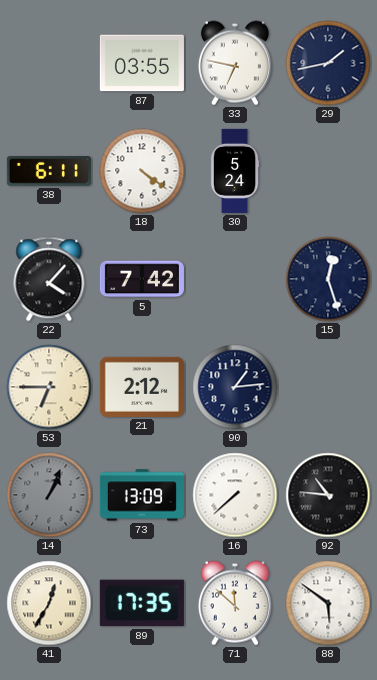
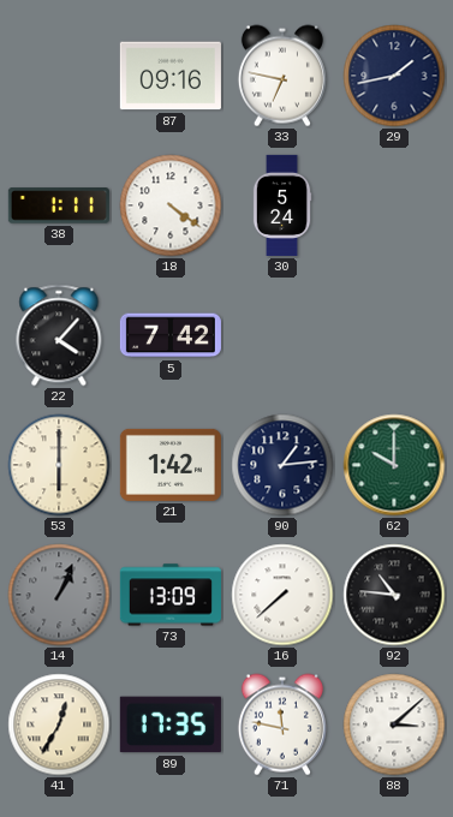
87: 03:55 -> 09:16 (171, 76)
38: 6:11 -> 1:11 (59, 205)
15: 12:27 -> none (328, 279)
53: 6:45 -> 6:00 (59, 465)
21: 2:12 -> 1:42 (171, 465)
62: none -> 10:00 (394, 465)
71: 11:52 -> 11:47 (282, 724)
88: 5:51 -> 3:08 (394, 724)
